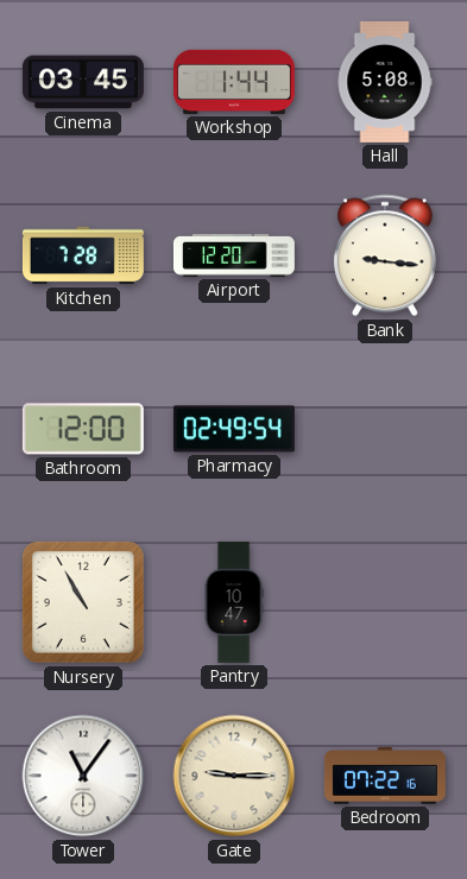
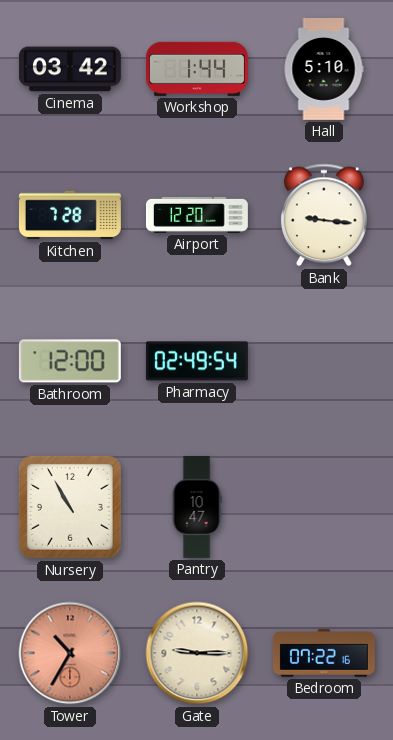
Cinema: 03:45 -> 03:42 (70, 69)
Hall: 5:08 -> 5:10 (324, 69)
Tower: 11:06 -> 10:35 (70, 653)
Tower dial: white -> salmon (70, 653)
